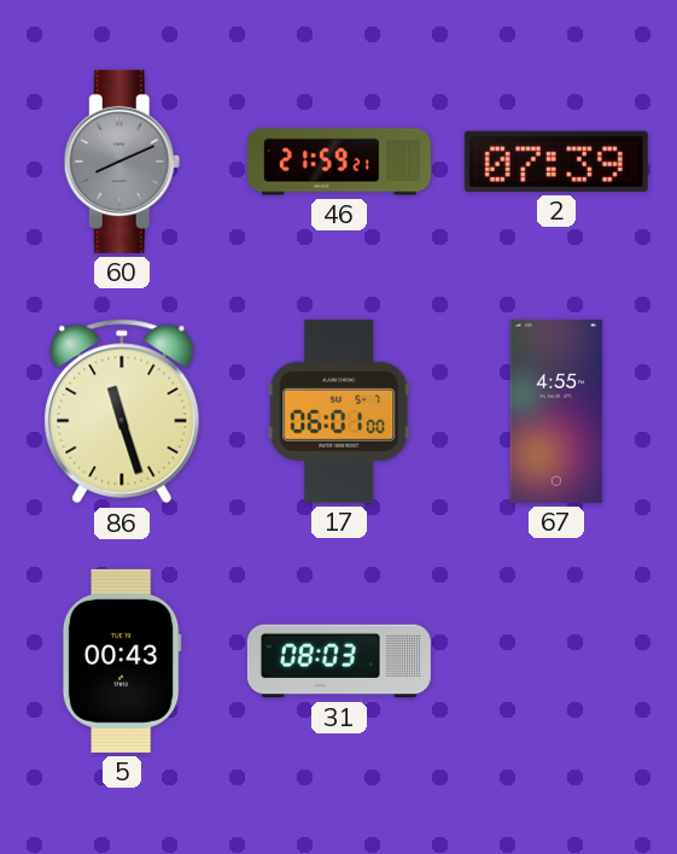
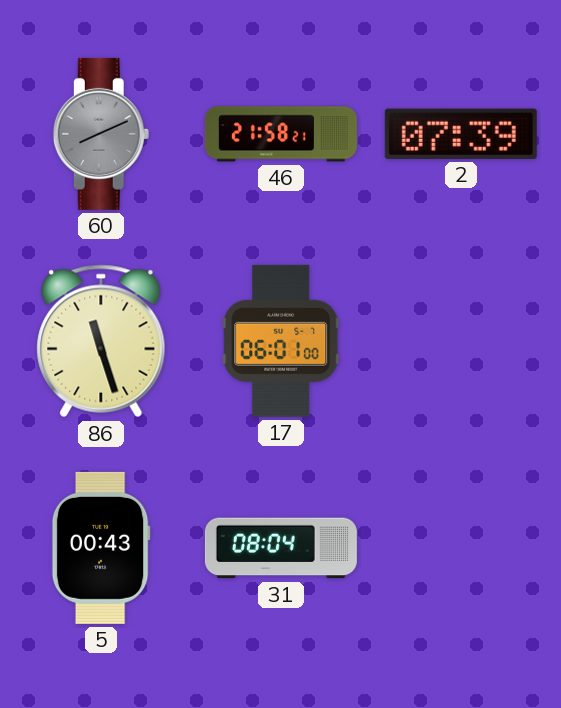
46: 21:59 -> 21:58 (281, 134)
67: 4:55 -> none (556, 411)
31: 08:03 -> 08:04 (281, 548)
